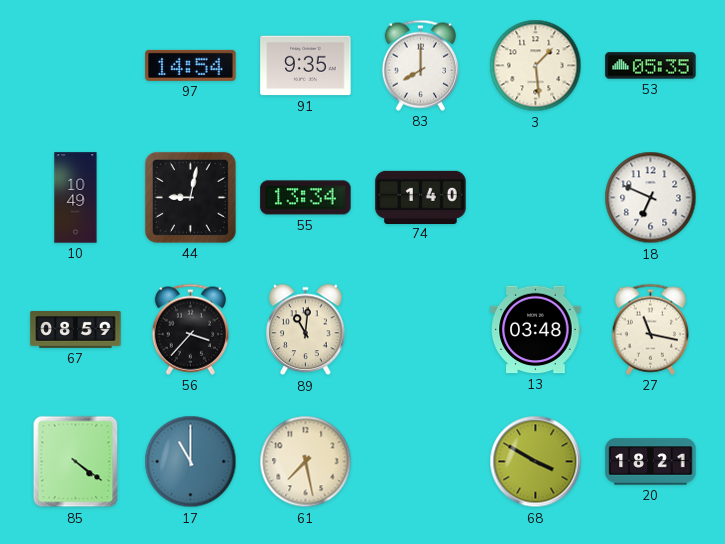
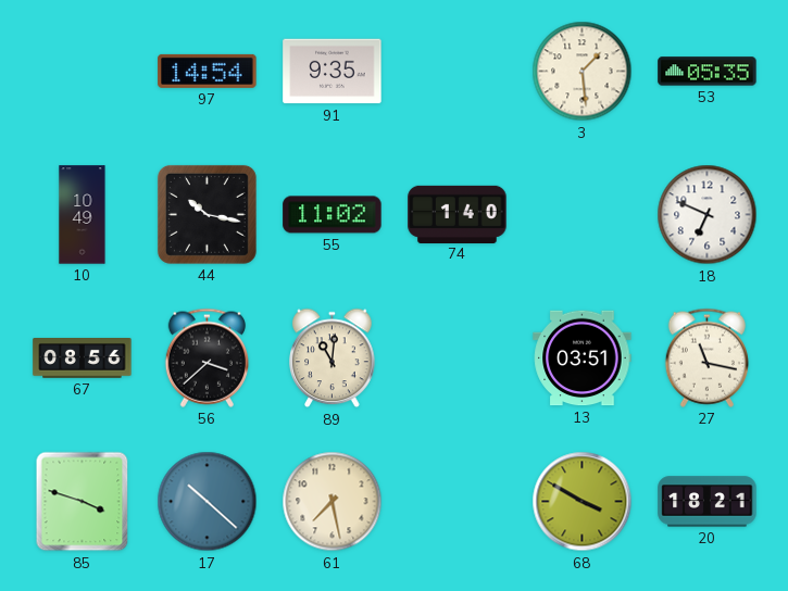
83: 8:00 -> none (420, 65)
44: 9:02 -> 10:17 (207, 214)
55: 13:34 -> 11:02 (333, 215)
67: 08:59 -> 08:56 (83, 359)
56: 3:37 -> 3:38 (207, 357)
13: 03:48 -> 03:51 (583, 359)
85: 4:21 -> 3:48 (83, 502)
17: 11:00 -> 10:22 (208, 502)
